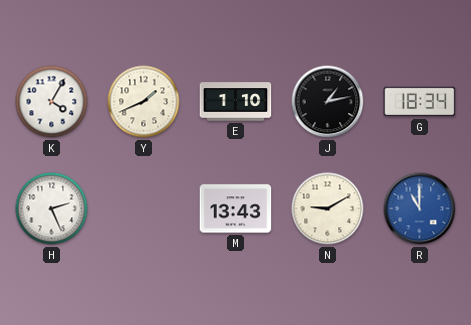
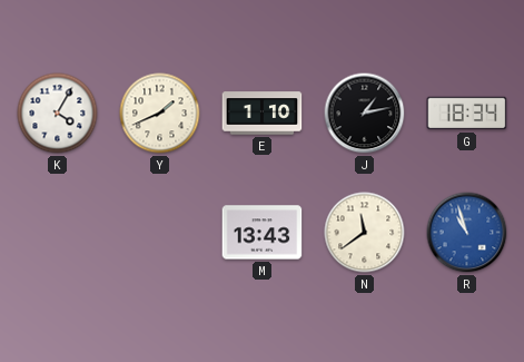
H: 2:26 -> none (52, 209)
N: 9:10 -> 11:39 (365, 233)
R: 11:00 -> 10:57 (467, 233)
